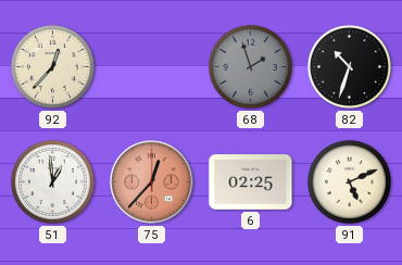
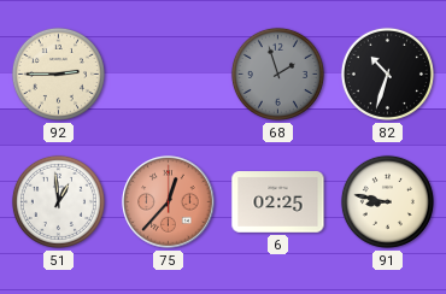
92: 12:37 -> 2:45 (58, 73)
91: 5:11 -> 8:47 (387, 201)
